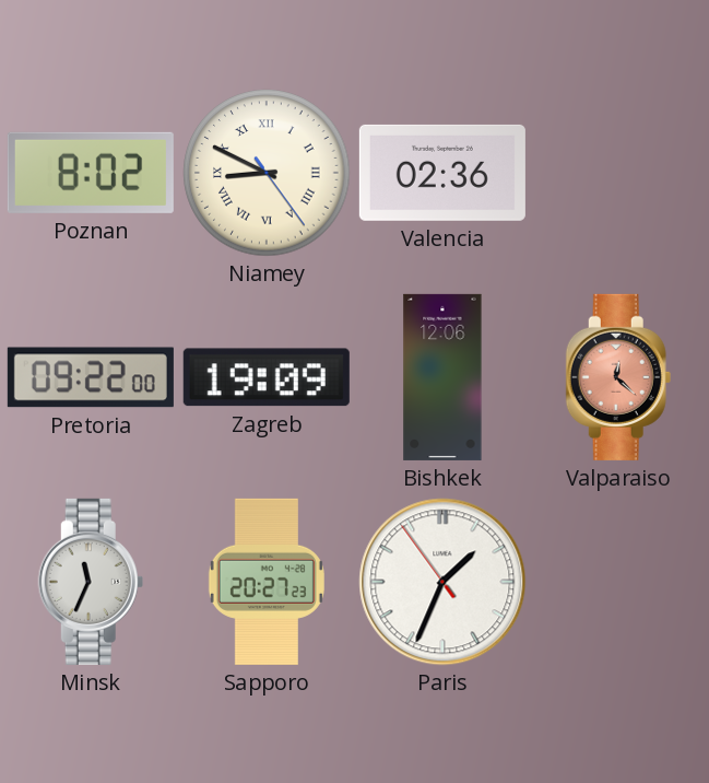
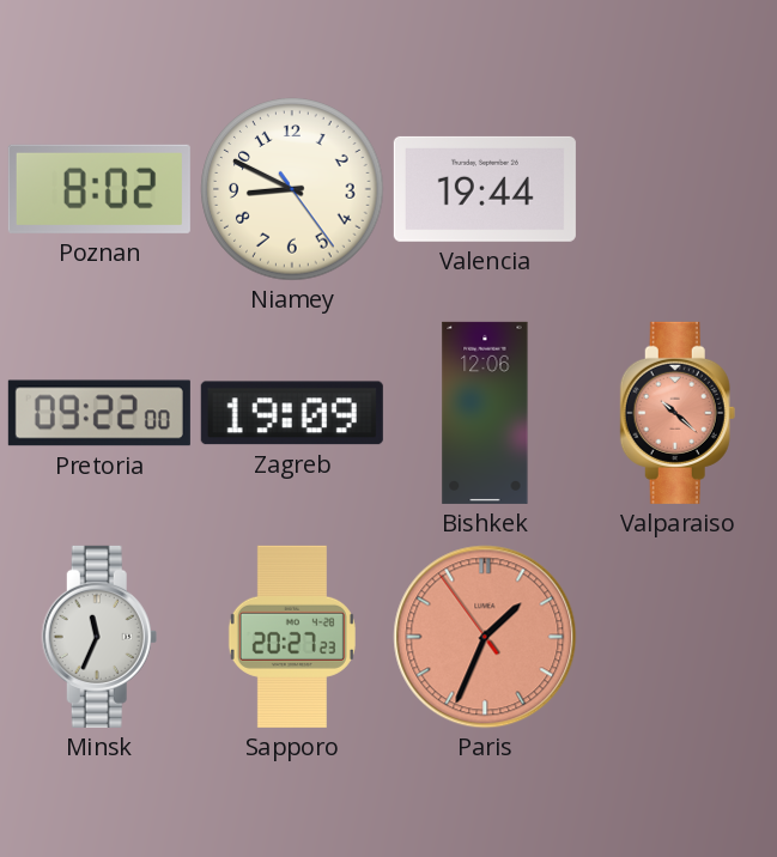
Niamey numerals: Roman -> Arabic (292, 189)
Valencia: 02:36 -> 19:44 (485, 189)
Valparaiso: 12:22 -> 10:22 (678, 413)
Paris dial: white -> salmon (485, 637)
